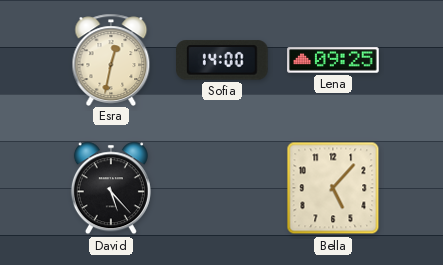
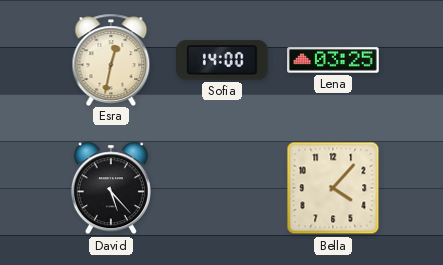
Lena: 09:25 -> 03:25 (333, 60)
Bella: 5:07 -> 4:07 (333, 188)
